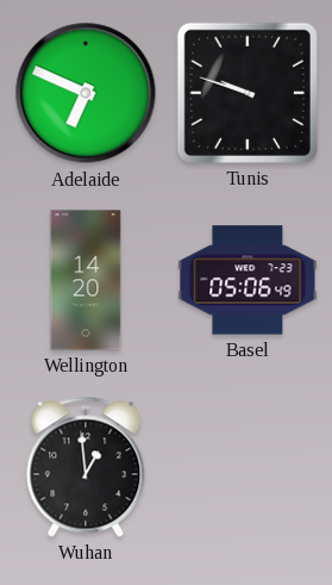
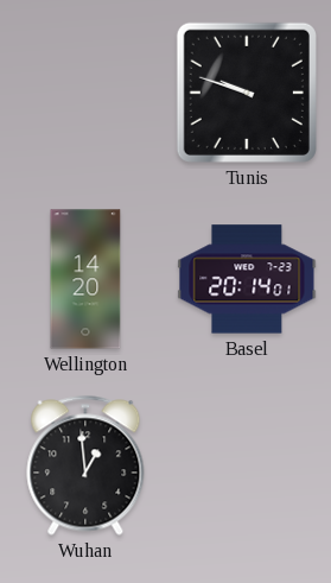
Adelaide: 6:49 -> none (86, 93)
Basel: 05:06 -> 20:14 (247, 279)
